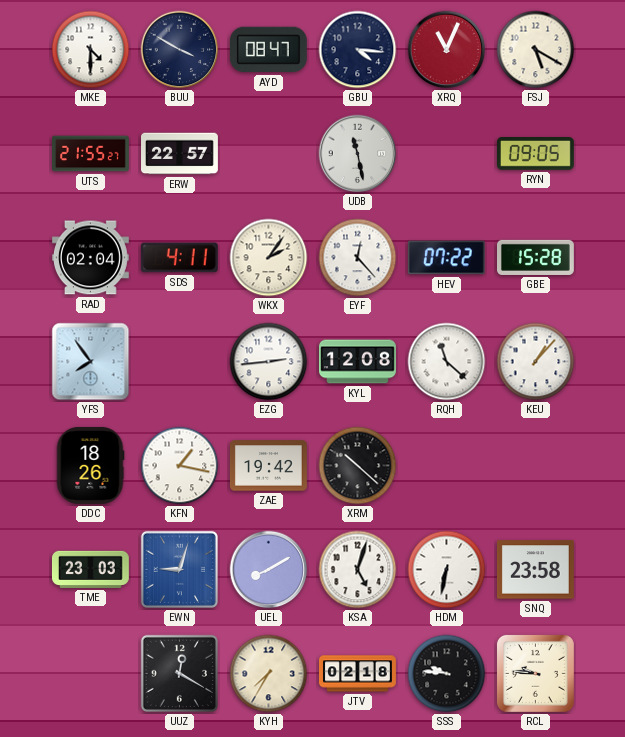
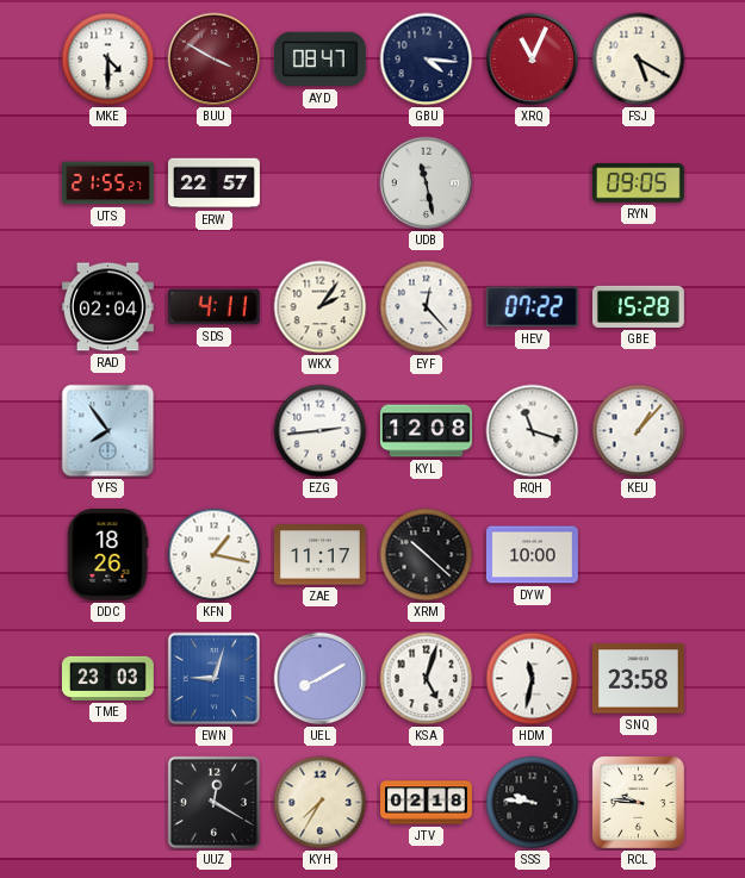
BUU dial: navy -> burgundy (215, 60)
RQH: 11:22 -> 11:18 (533, 431)
ZAE: 19:42 -> 11:17 (319, 555)
DYW: none -> 10:00 (532, 555)
HDM: 6:32 -> 11:32 (533, 679)
